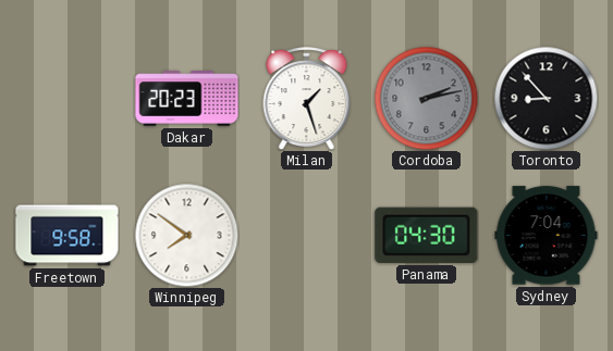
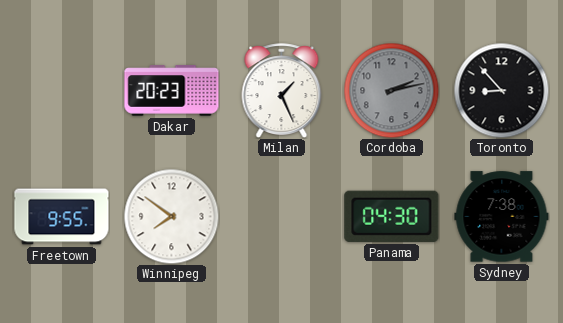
Milan: 1:27 -> 1:26 (282, 90)
Freetown: 9:58 -> 9:55 (62, 217)
Sydney: 7:04 -> 7:38 (502, 217)
